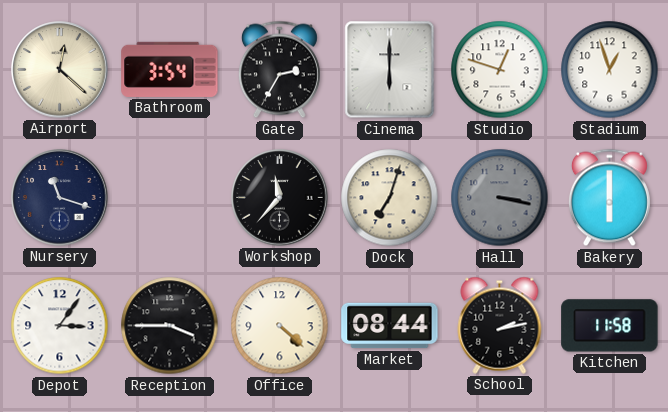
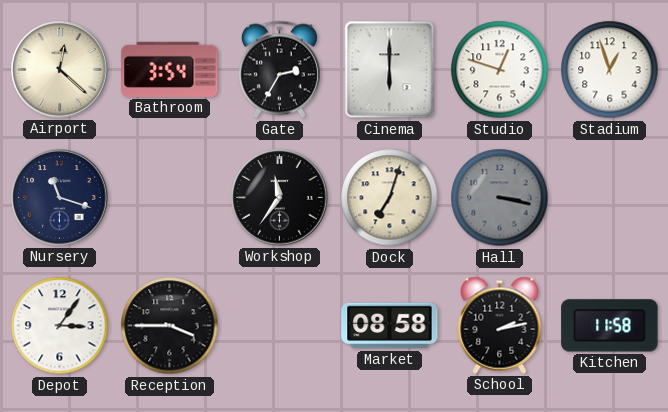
Workshop: 11:37 -> 11:36 (280, 198)
Bakery: 6:00 -> none (609, 198)
Office: 4:22 -> none (280, 326)
Market: 08:44 -> 08:58 (390, 326)
